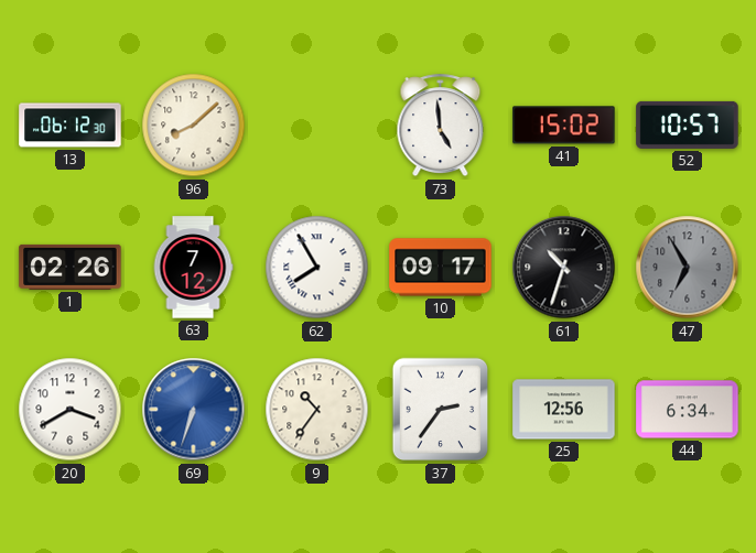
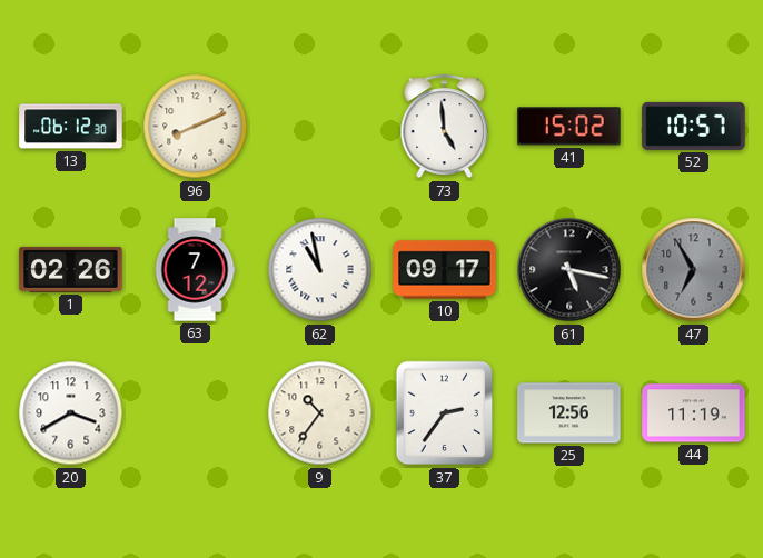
96: 8:08 -> 8:11 (196, 127)
62: 7:55 -> 10:58 (320, 270)
61: 10:33 -> 5:17 (569, 270)
69: 6:33 -> none (194, 410)
44: 6:34 -> 11:19 (694, 413)
